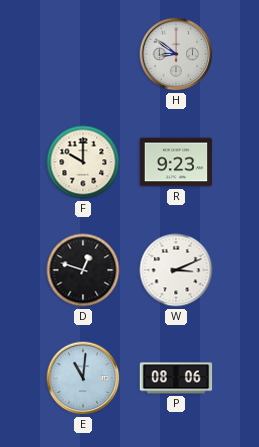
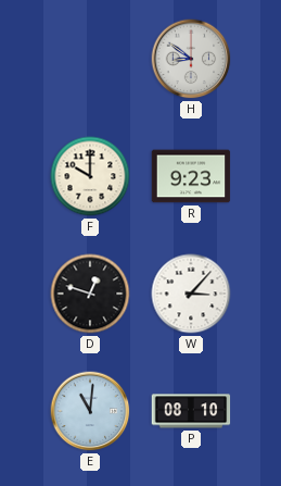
W: 3:11 -> 3:07 (191, 294)
P: 08:06 -> 08:10 (191, 411)
